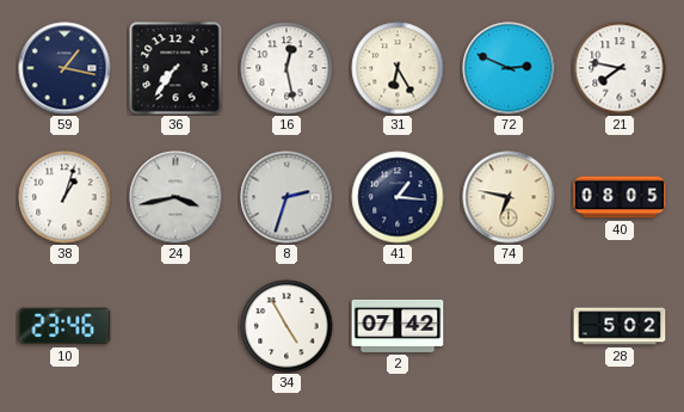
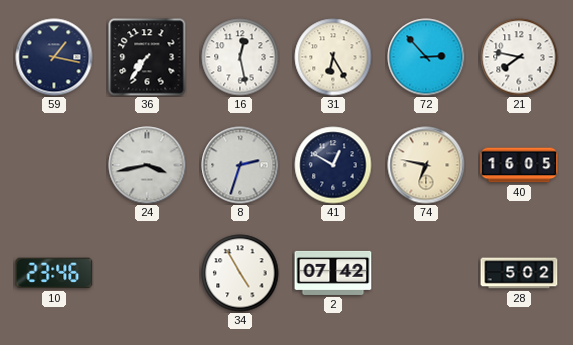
72: 2:49 -> 2:53 (426, 57)
38: 1:03 -> none (64, 197)
41: 1:16 -> 12:50 (333, 165)
40: 08:05 -> 16:05 (519, 165)
